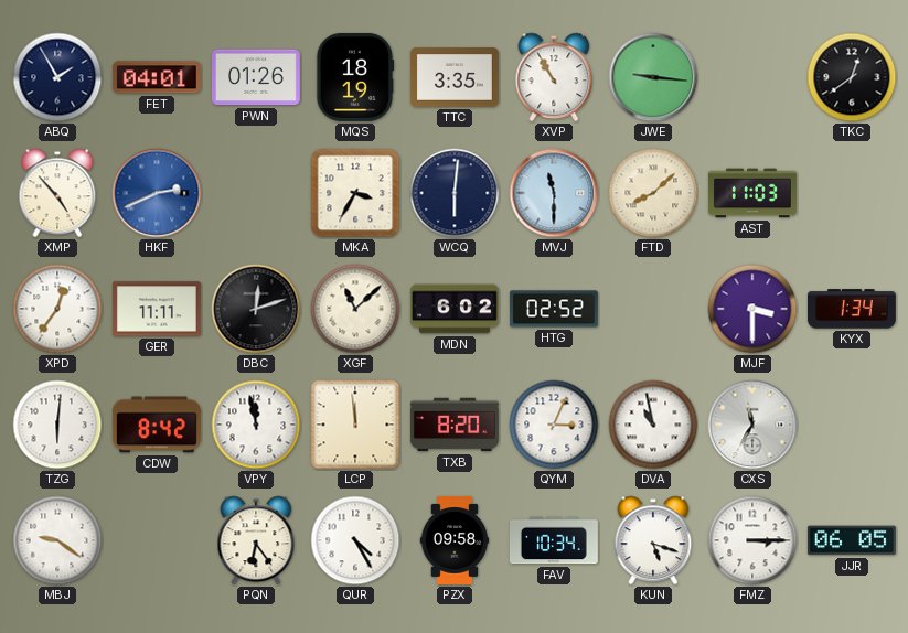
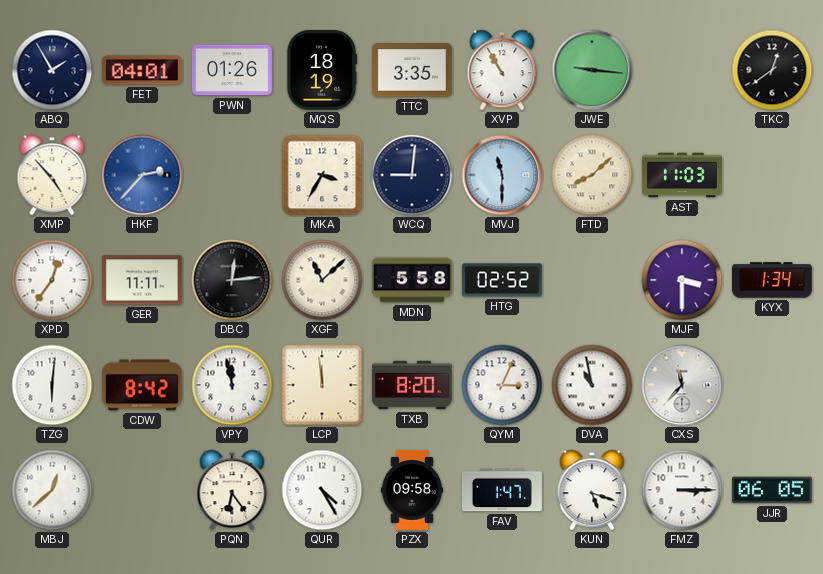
HKF: 2:41 -> 2:37 (142, 175)
WCQ: 6:01 -> 9:01 (412, 175)
DBC: 12:12 -> 12:14 (232, 280)
MDN: 6:02 -> 5:58 (412, 280)
CXS: 11:35 -> 11:37 (682, 385)
MBJ: 9:21 -> 12:38 (52, 490)
FAV: 10:34 -> 1:47 (502, 490)
